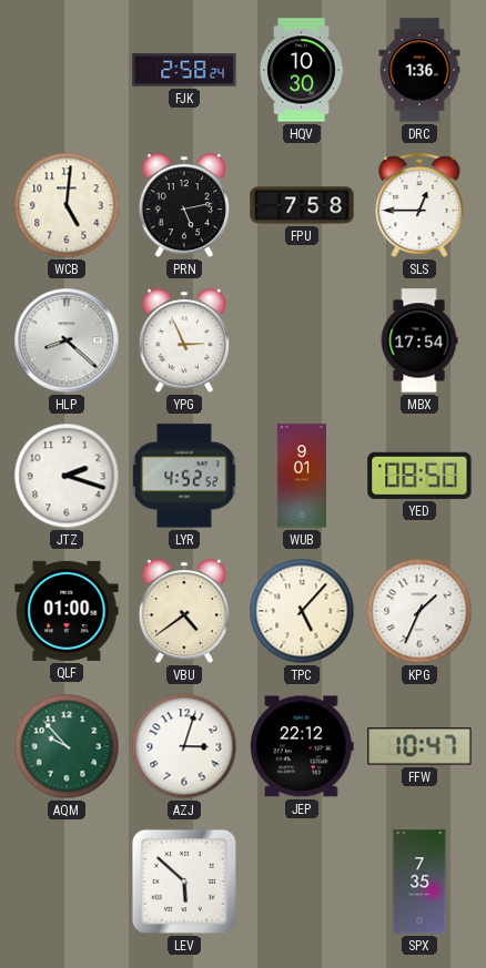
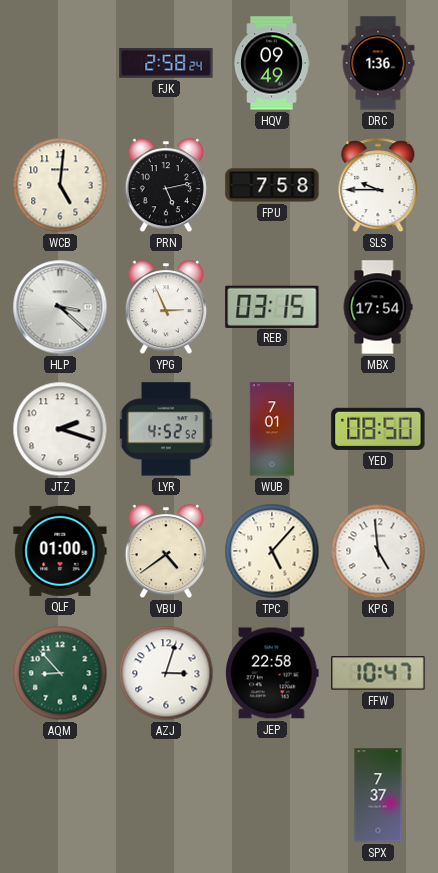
HQV: 10:30 -> 09:49 (272, 63)
SLS: 12:45 -> 9:45 (378, 186)
HLP: 8:22 -> 3:22 (60, 307)
REB: none -> 03:15 (272, 306)
WUB: 9:01 -> 7:01 (271, 429)
KPG: 1:34 -> 4:59 (378, 551)
AQM: 9:53 -> 8:53 (60, 673)
JEP: 22:12 -> 22:58 (273, 673)
LEV: 5:52 -> none (184, 882)
SPX: 7:35 -> 7:37 (378, 795)
